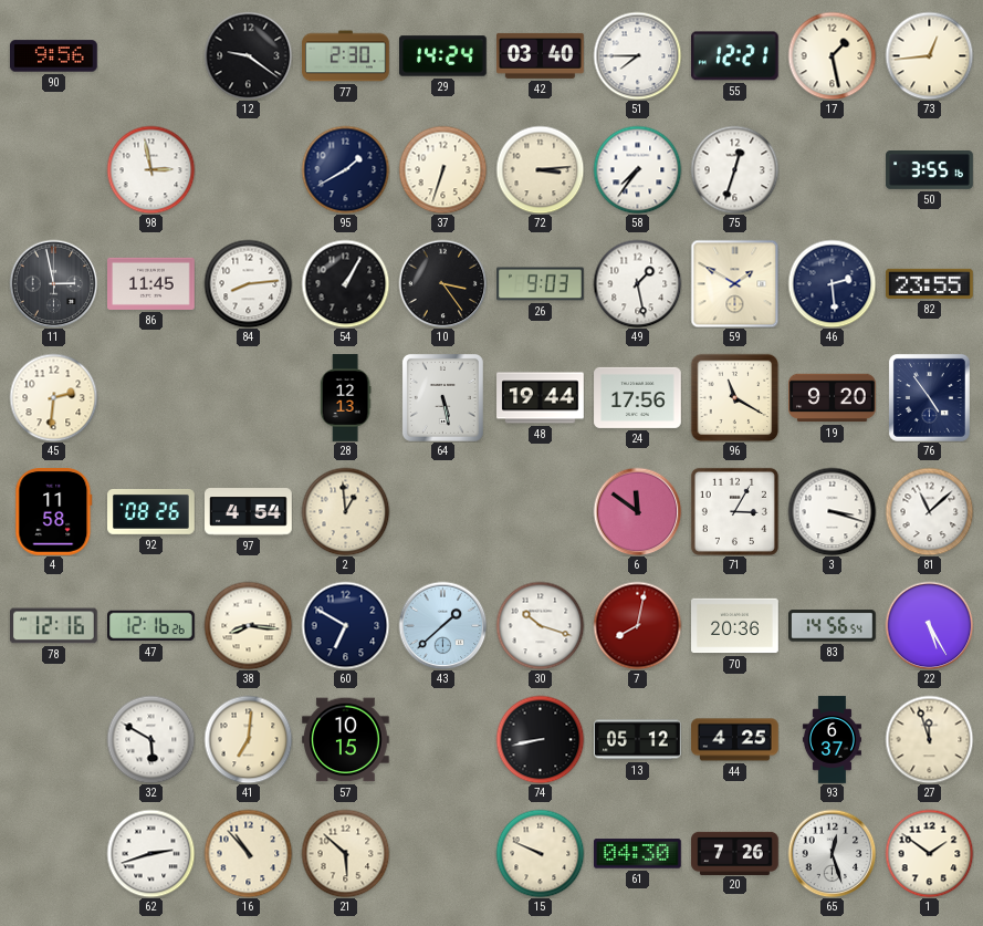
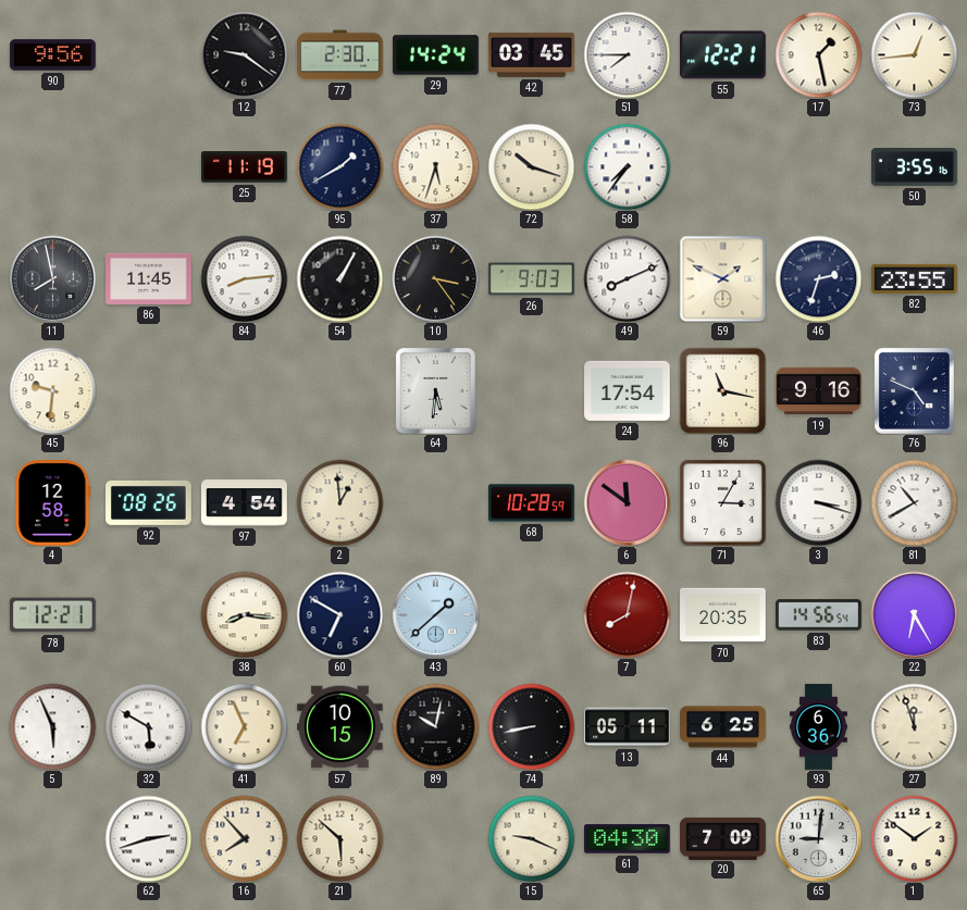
42: 03:40 -> 03:45 (532, 54)
98: 2:58 -> none (150, 169)
25: none -> 11:19 (245, 167)
37: 6:33 -> 5:33 (435, 166)
72: 3:14 -> 10:18 (531, 166)
75: 12:33 -> none (734, 169)
11: 2:58 -> 7:58 (52, 278)
49: 1:28 -> 8:11 (627, 278)
59: 1:50 -> 1:49 (722, 278)
46: 2:29 -> 2:33 (818, 278)
45: 2:31 -> 9:31 (52, 390)
28: 12:13 -> none (345, 398)
64: 5:28 -> 5:31 (435, 390)
48: 19:44 -> none (541, 398)
24: 17:56 -> 17:54 (628, 390)
96: 11:20 -> 11:17 (722, 390)
19: 9:20 -> 9:16 (819, 391)
76: 4:54 -> 4:49 (914, 390)
4: 11:58 -> 12:58 (53, 503)
68: none -> 10:28 (532, 503)
81: 11:08 -> 10:40 (914, 502)
78: 12:16 -> 12:21 (53, 615)
47: 12:16 -> none (151, 626)
30: 10:18 -> none (540, 625)
70: 20:36 -> 20:35 (723, 615)
22: 5:25 -> 6:25 (914, 614)
5: none -> 5:56 (52, 726)
41: 7:01 -> 6:56 (244, 726)
89: none -> 10:02 (435, 726)
13: 05:12 -> 05:11 (628, 727)
44: 4:25 -> 6:25 (723, 727)
93: 6:37 -> 6:36 (818, 727)
16: 10:53 -> 7:53 (244, 838)
15: 9:49 -> 9:19 (531, 838)
20: 7:26 -> 7:09 (723, 838)
65: 12:27 -> 9:01 (818, 838)
